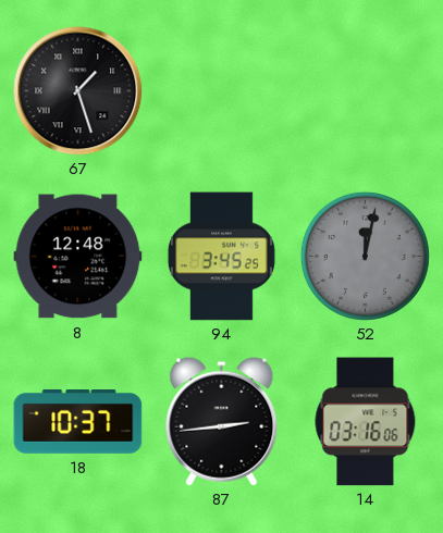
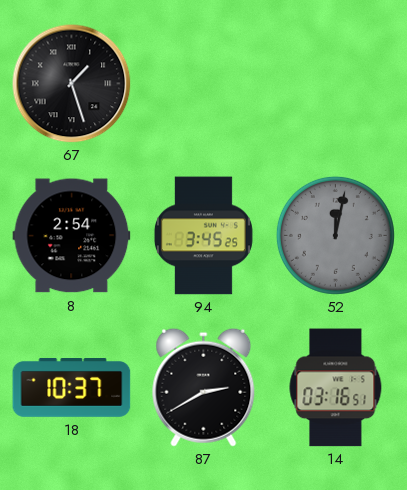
8: 12:48 -> 2:54 (72, 236)
87: 2:44 -> 2:40 (204, 387)
14: 03:16:06 -> 03:16:51 (336, 388)
